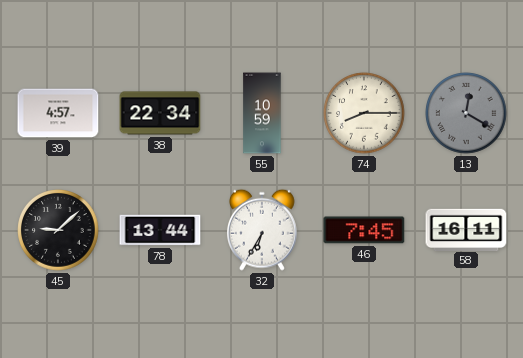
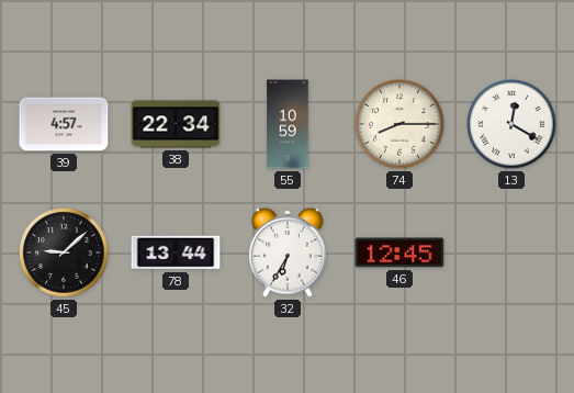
13 dial: grey -> white (511, 124)
46: 7:45 -> 12:45 (399, 252)
58: 16:11 -> none (466, 229)
